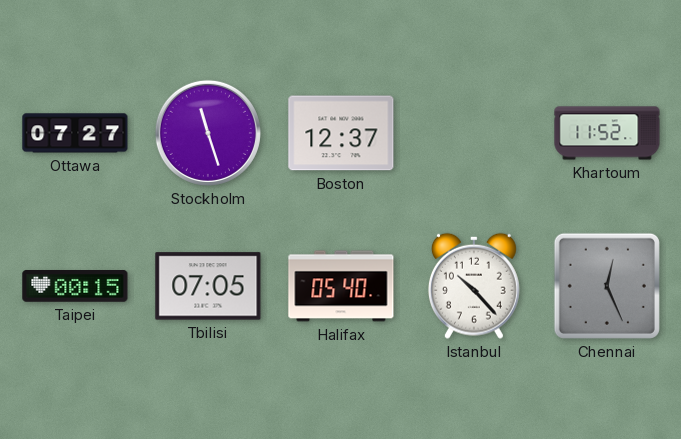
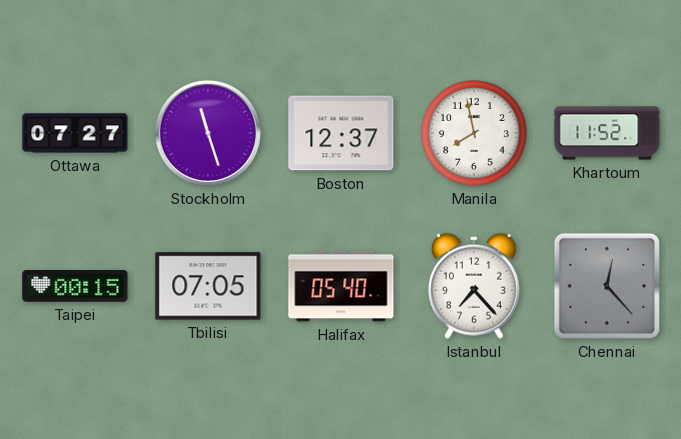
Manila: none -> 7:58 (474, 133)
Istanbul: 10:23 -> 7:23 (474, 286)
Chennai: 12:26 -> 12:23 (607, 286)
